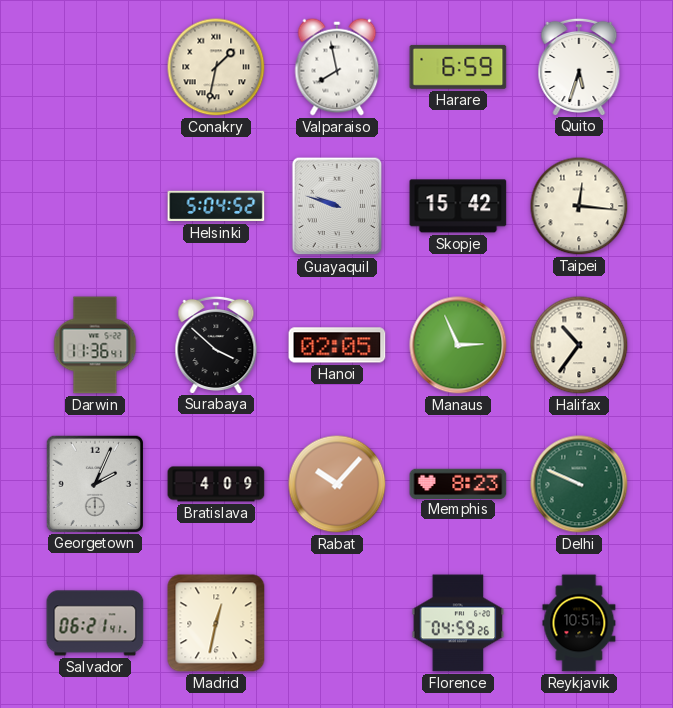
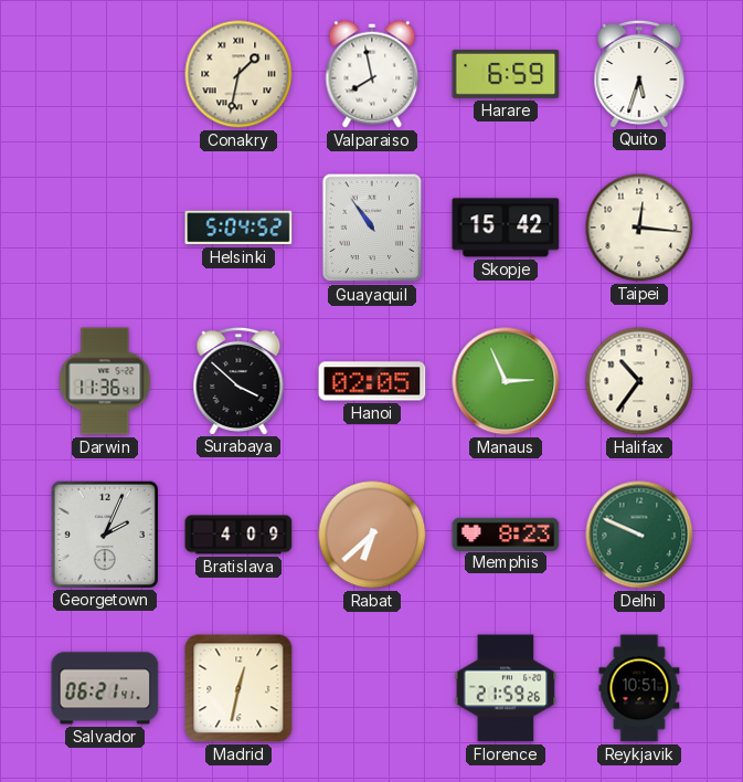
Guayaquil: 9:48 -> 10:54 (372, 228)
Rabat: 10:07 -> 6:38 (372, 535)
Florence: 04:59 -> 21:59 (506, 688)
